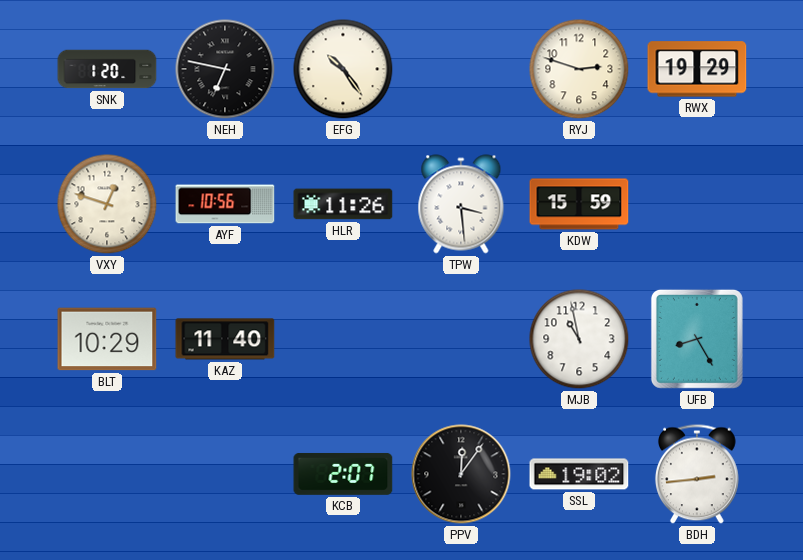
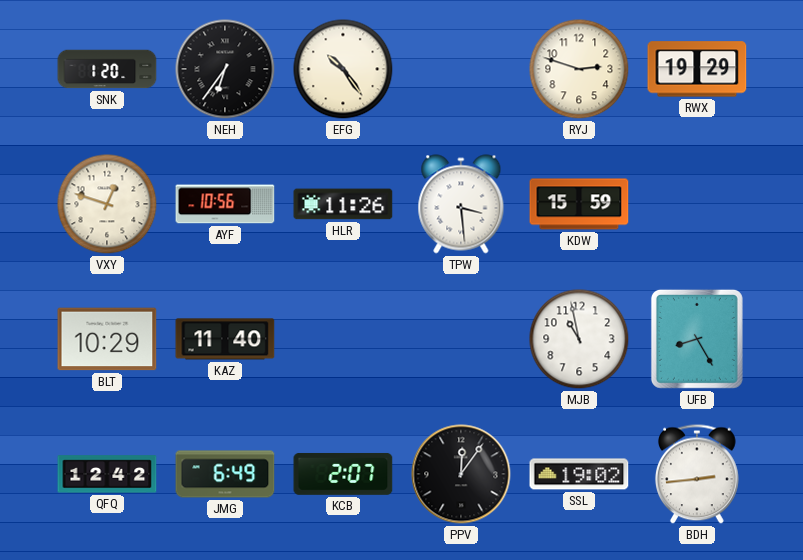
NEH: 6:47 -> 6:36 (225, 69)
QFQ: none -> 12:42 (107, 474)
JMG: none -> 6:49 (225, 474)
